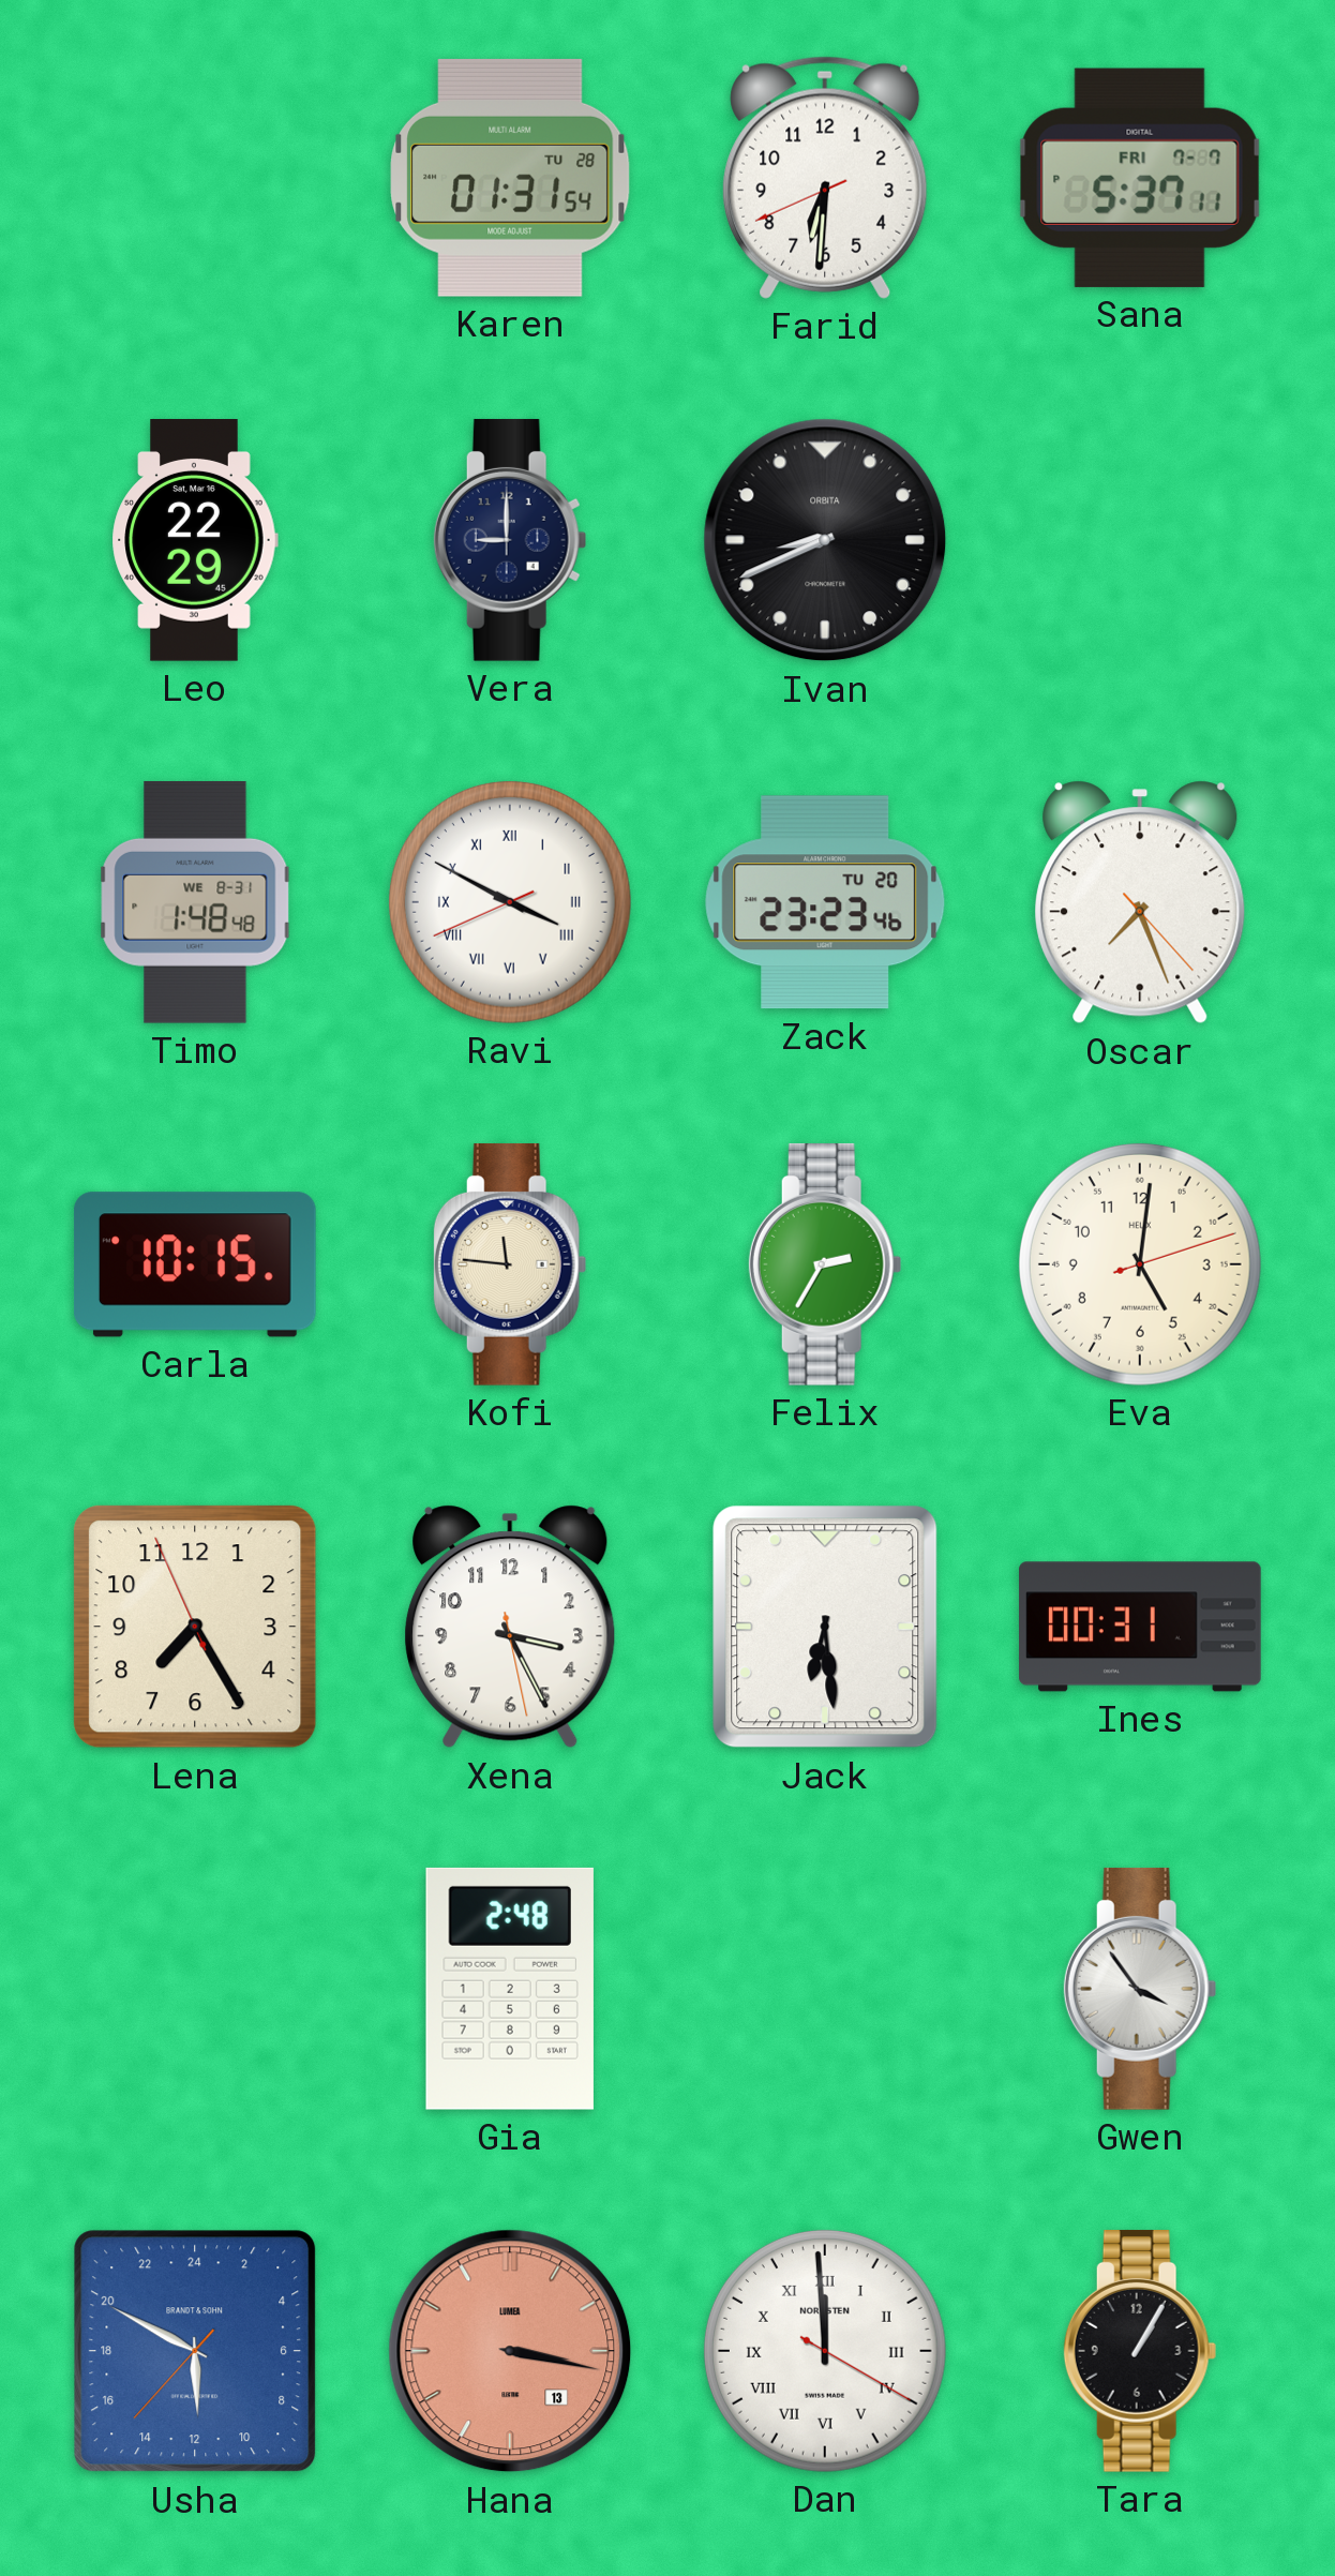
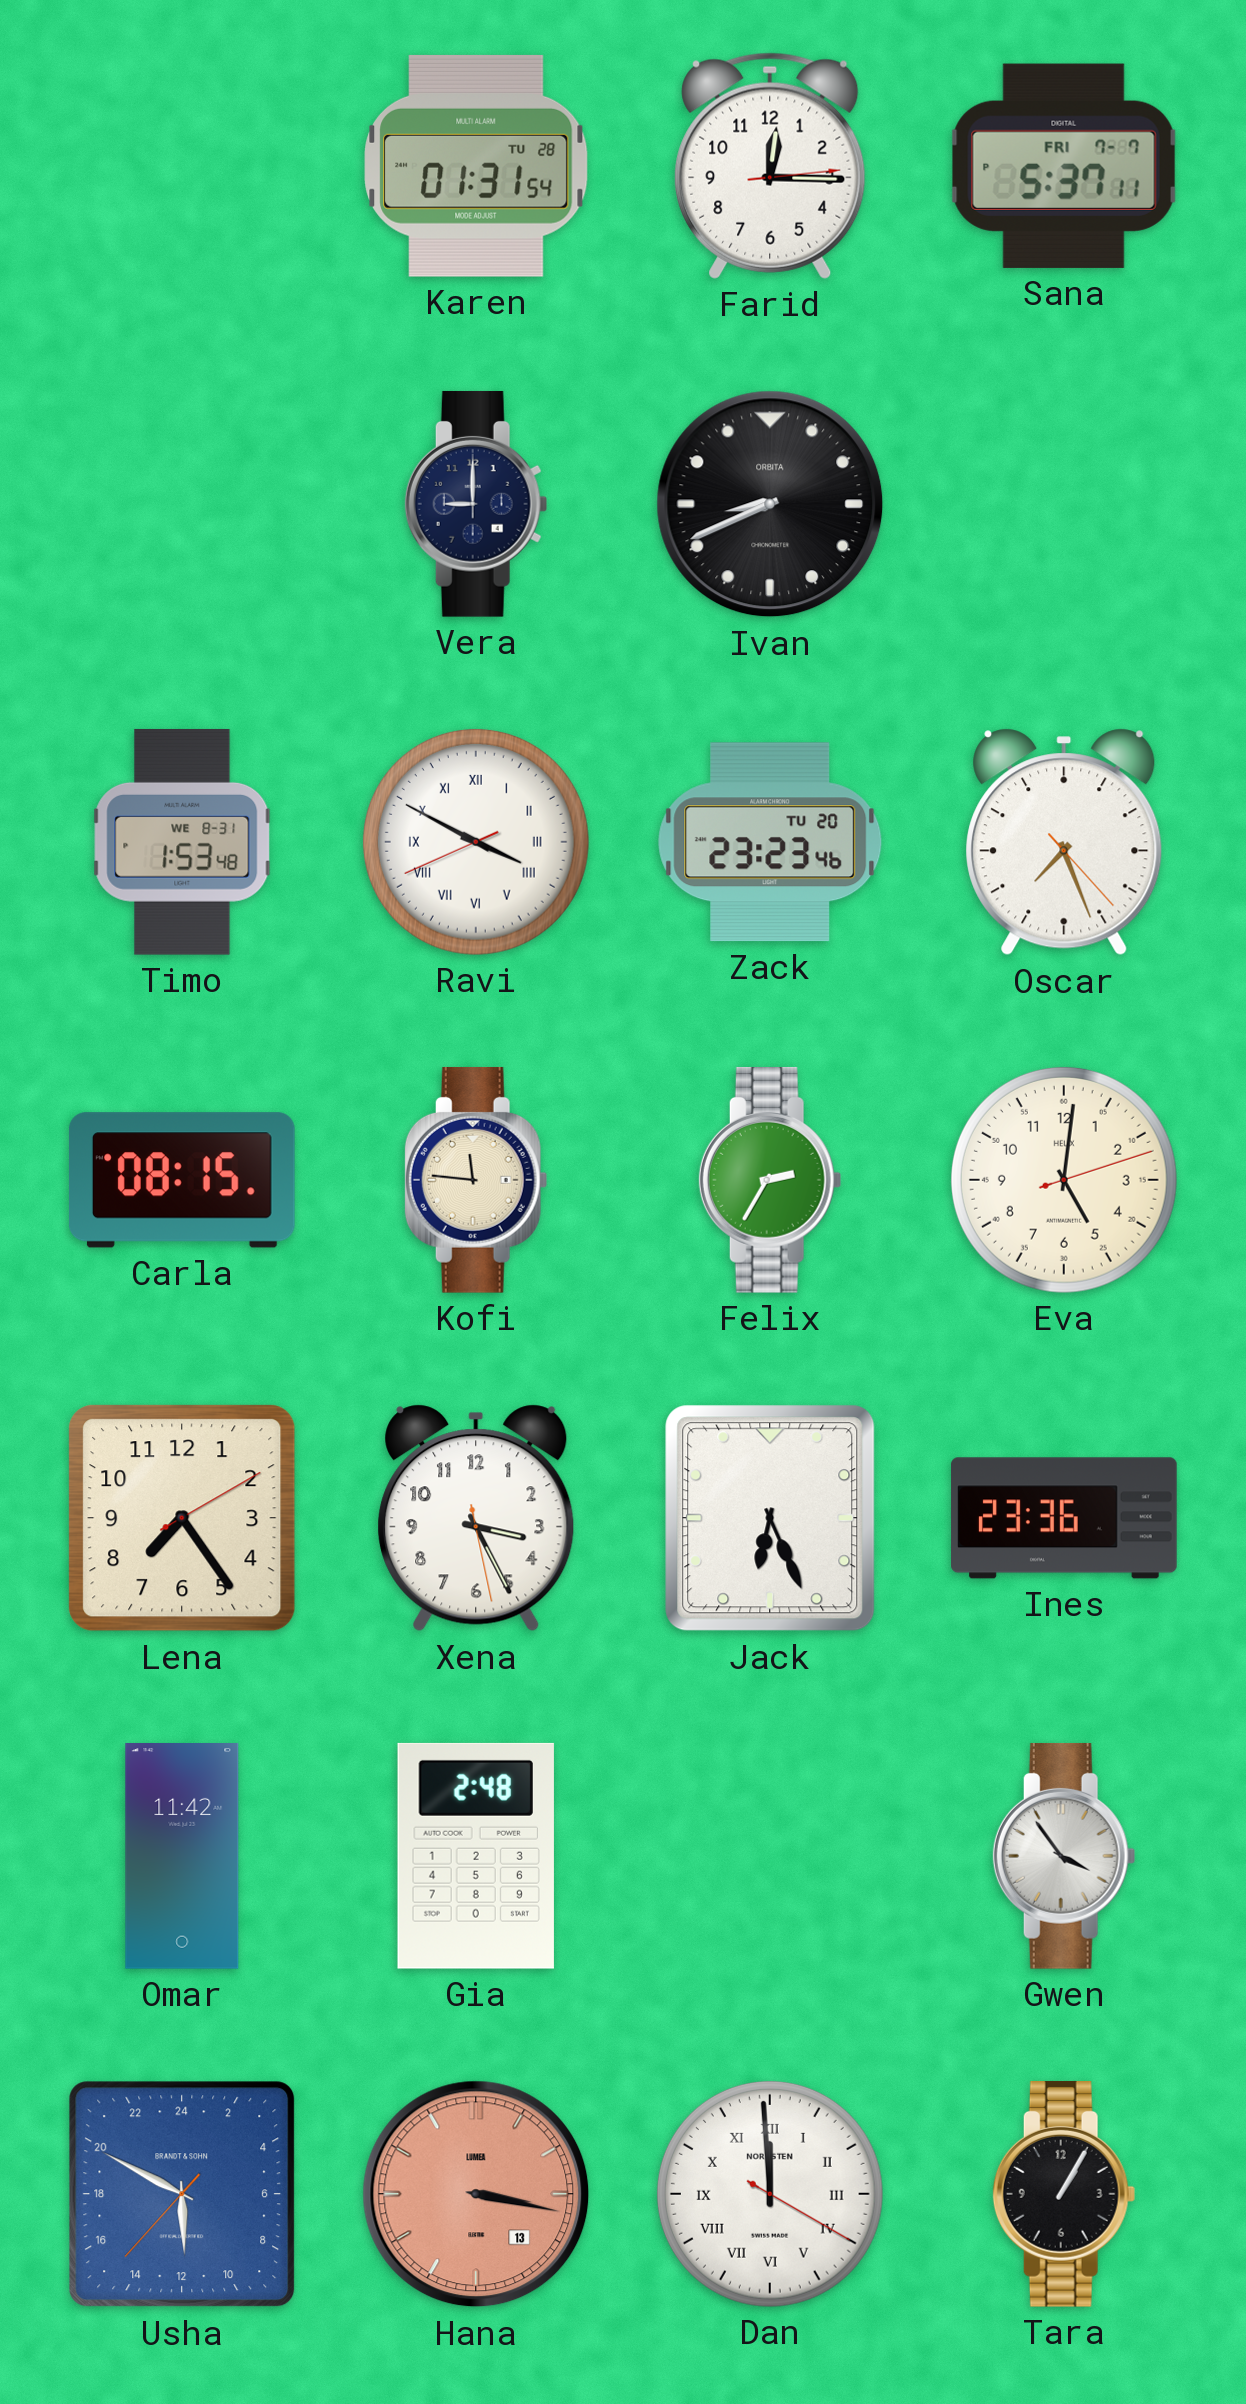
Farid: 6:30 -> 12:15 (770, 166)
Leo: 22:29 -> none (195, 541)
Timo: 1:48 -> 1:53 (182, 842)
Carla: 10:15 -> 08:15 (182, 1180)
Lena: 7:24:56 -> 7:24:10 (182, 1518)
Jack: 6:29 -> 6:26 (770, 1518)
Ines: 00:31 -> 23:36 (1064, 1518)
Omar: none -> 11:42 (182, 1857)
